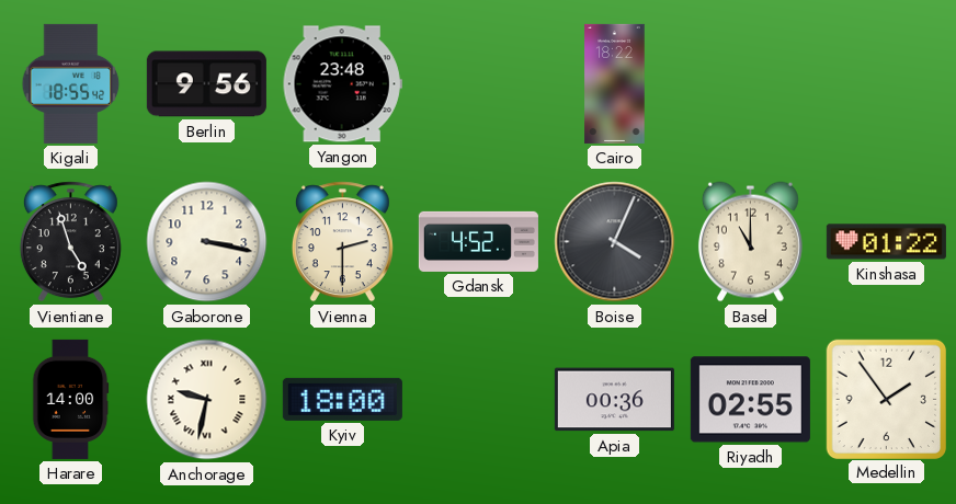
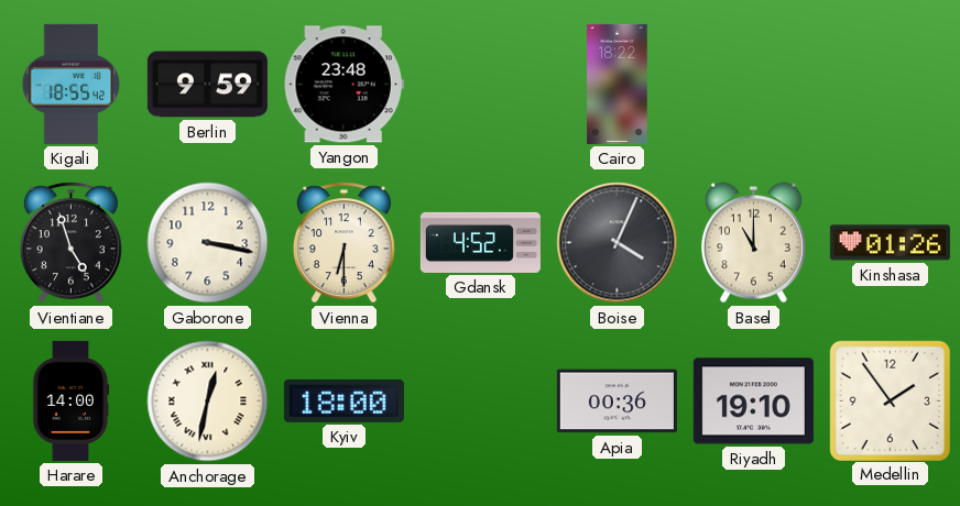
Berlin: 9:56 -> 9:59 (207, 85)
Vienna: 2:30 -> 6:30 (343, 243)
Kinshasa: 01:22 -> 01:26 (890, 243)
Anchorage: 9:32 -> 12:32 (208, 402)
Riyadh: 02:55 -> 19:10 (753, 402)
